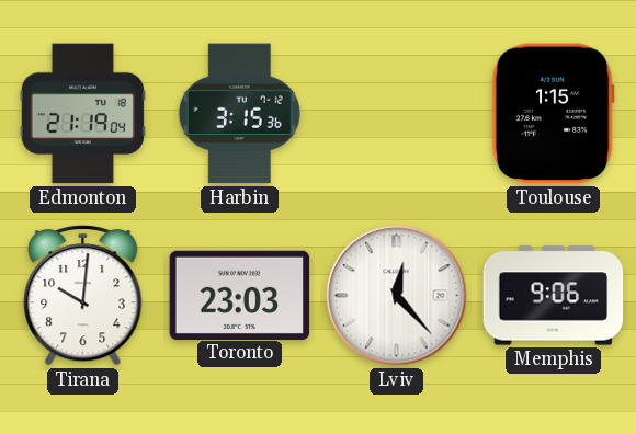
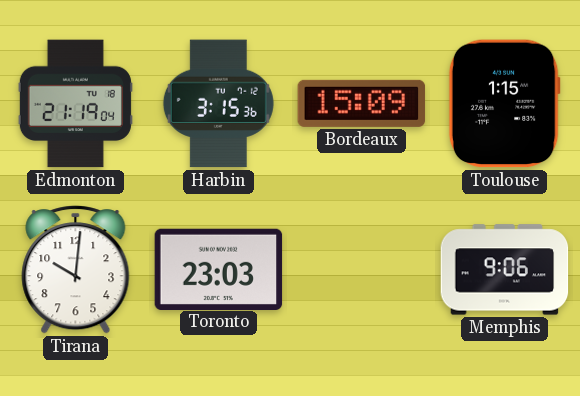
Bordeaux: none -> 15:09 (362, 103)
Lviv: 12:23 -> none (397, 296)
